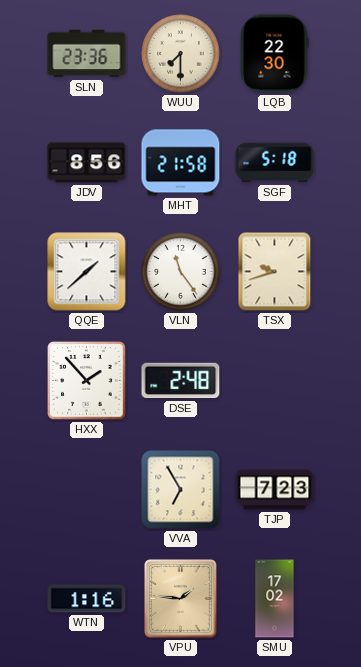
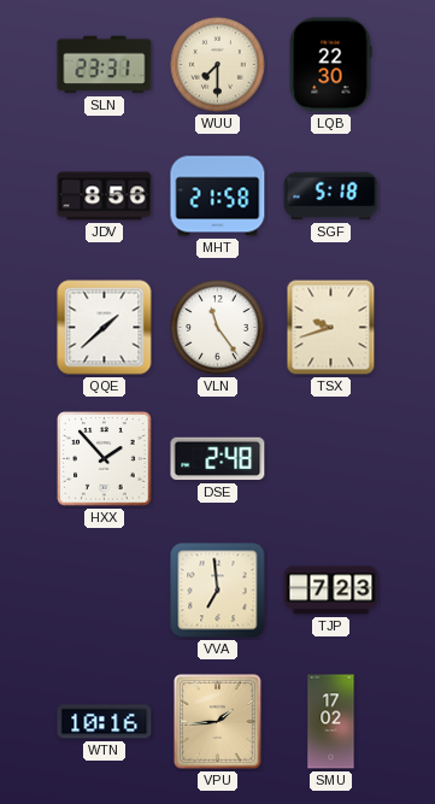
SLN: 23:36 -> 23:31 (105, 65)
VVA: 6:55 -> 6:59 (218, 591)
WTN: 1:16 -> 10:16 (105, 722)
VPU: 1:46 -> 1:44 (218, 722)
